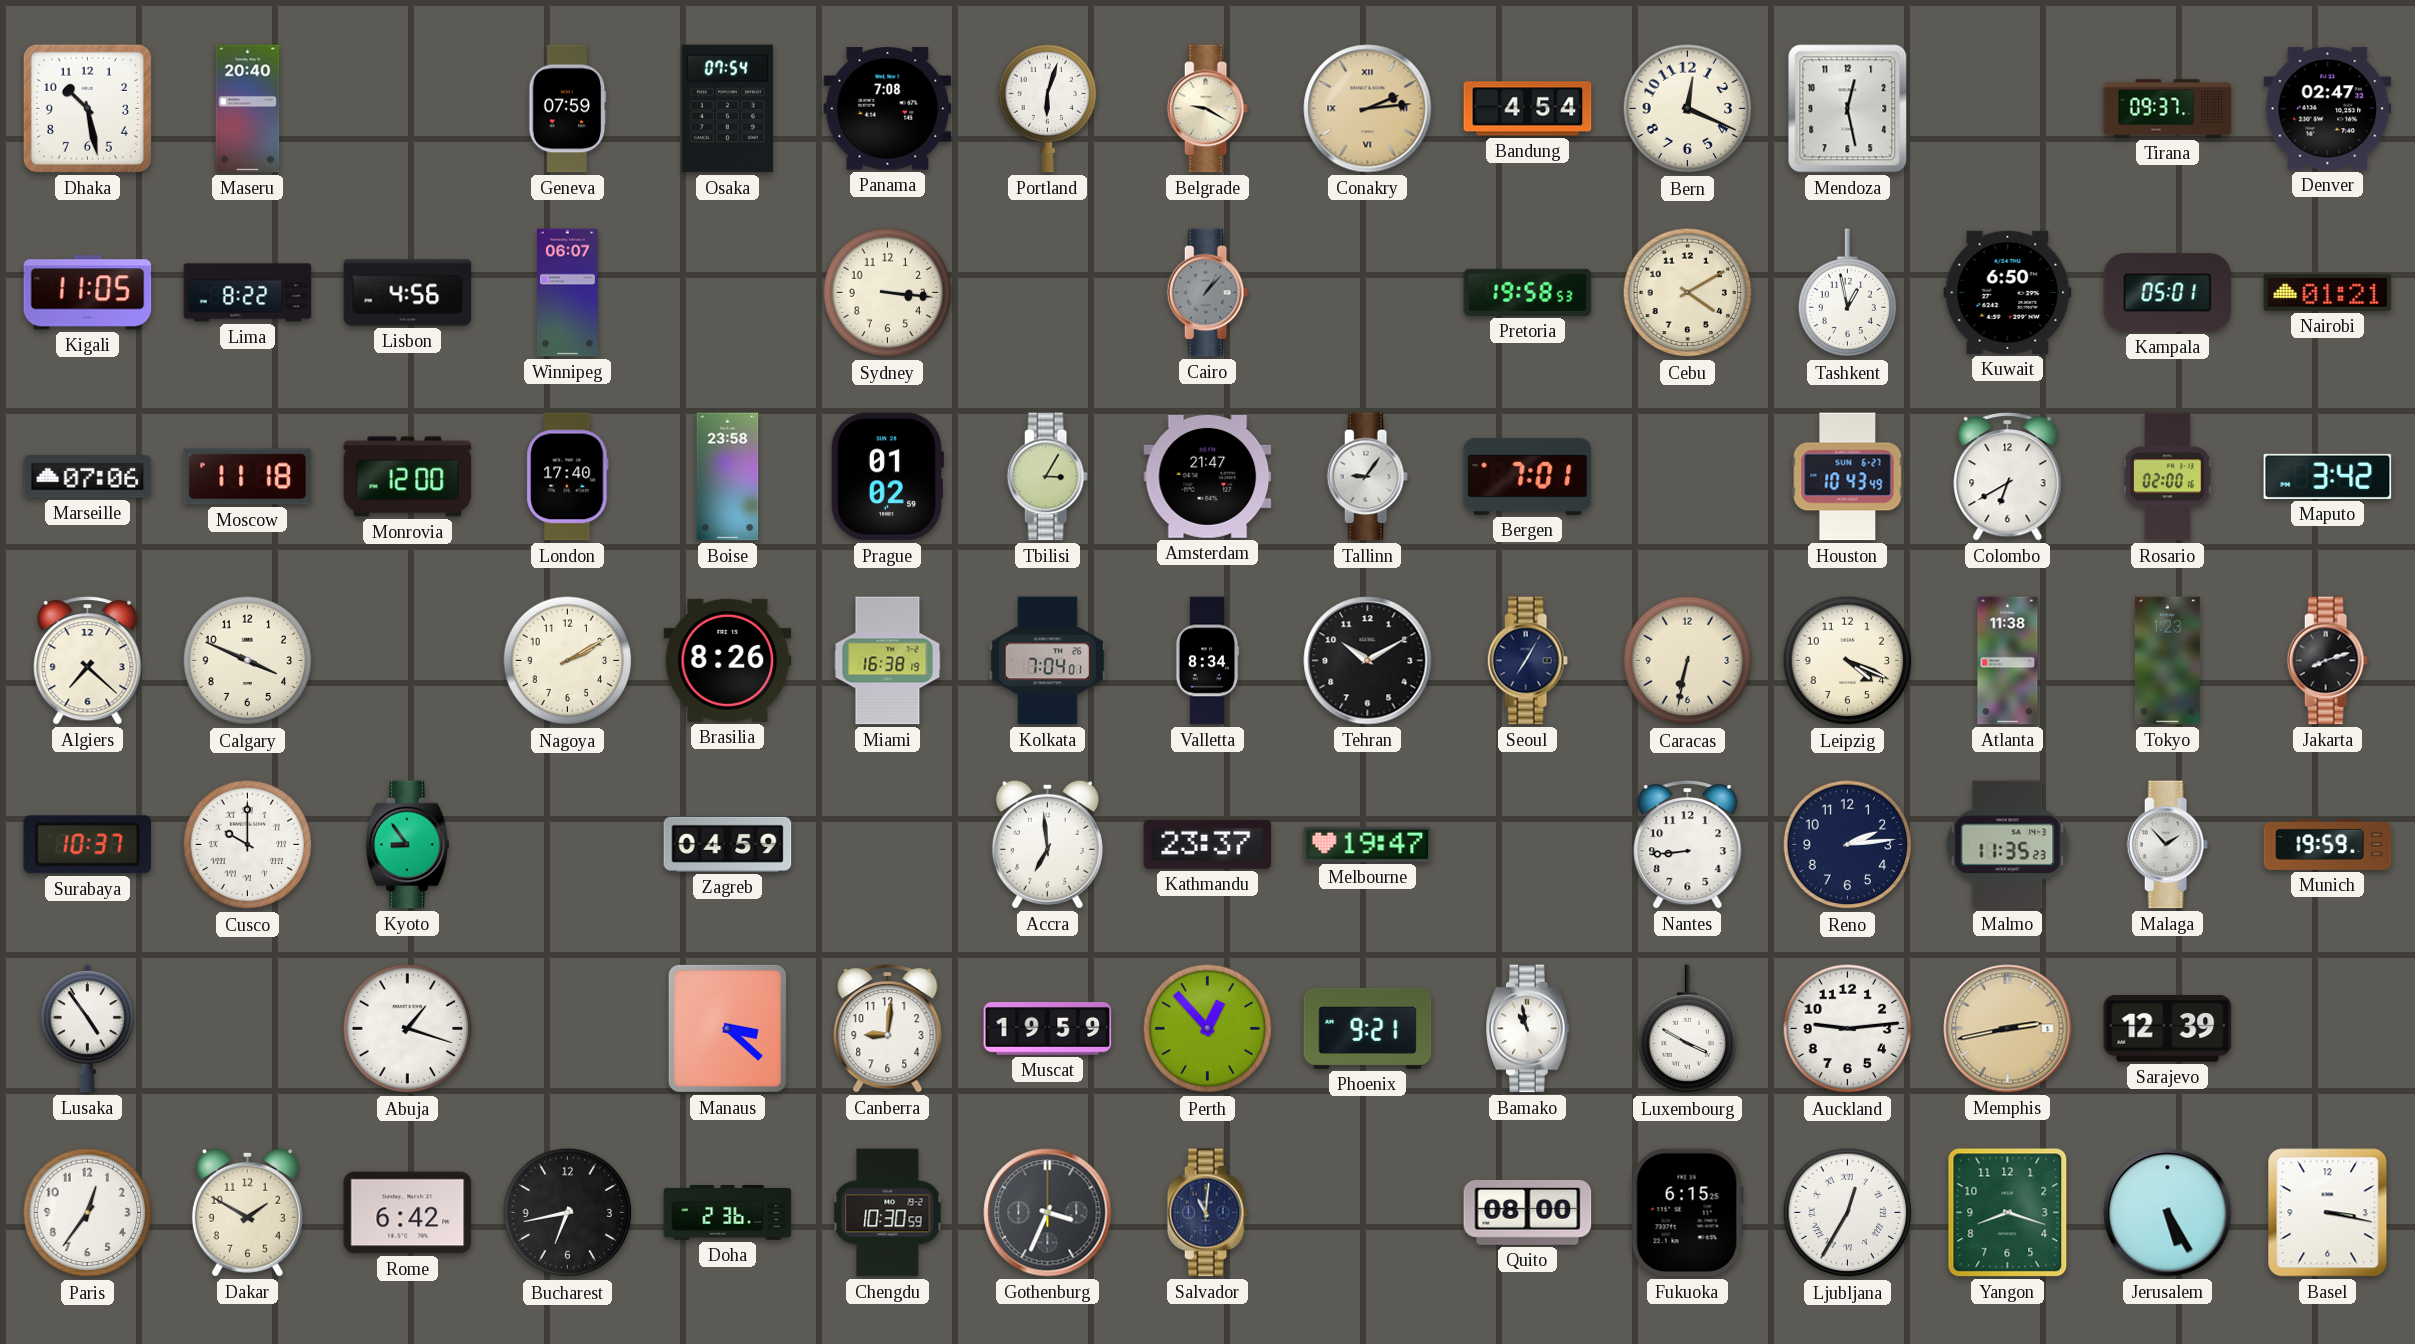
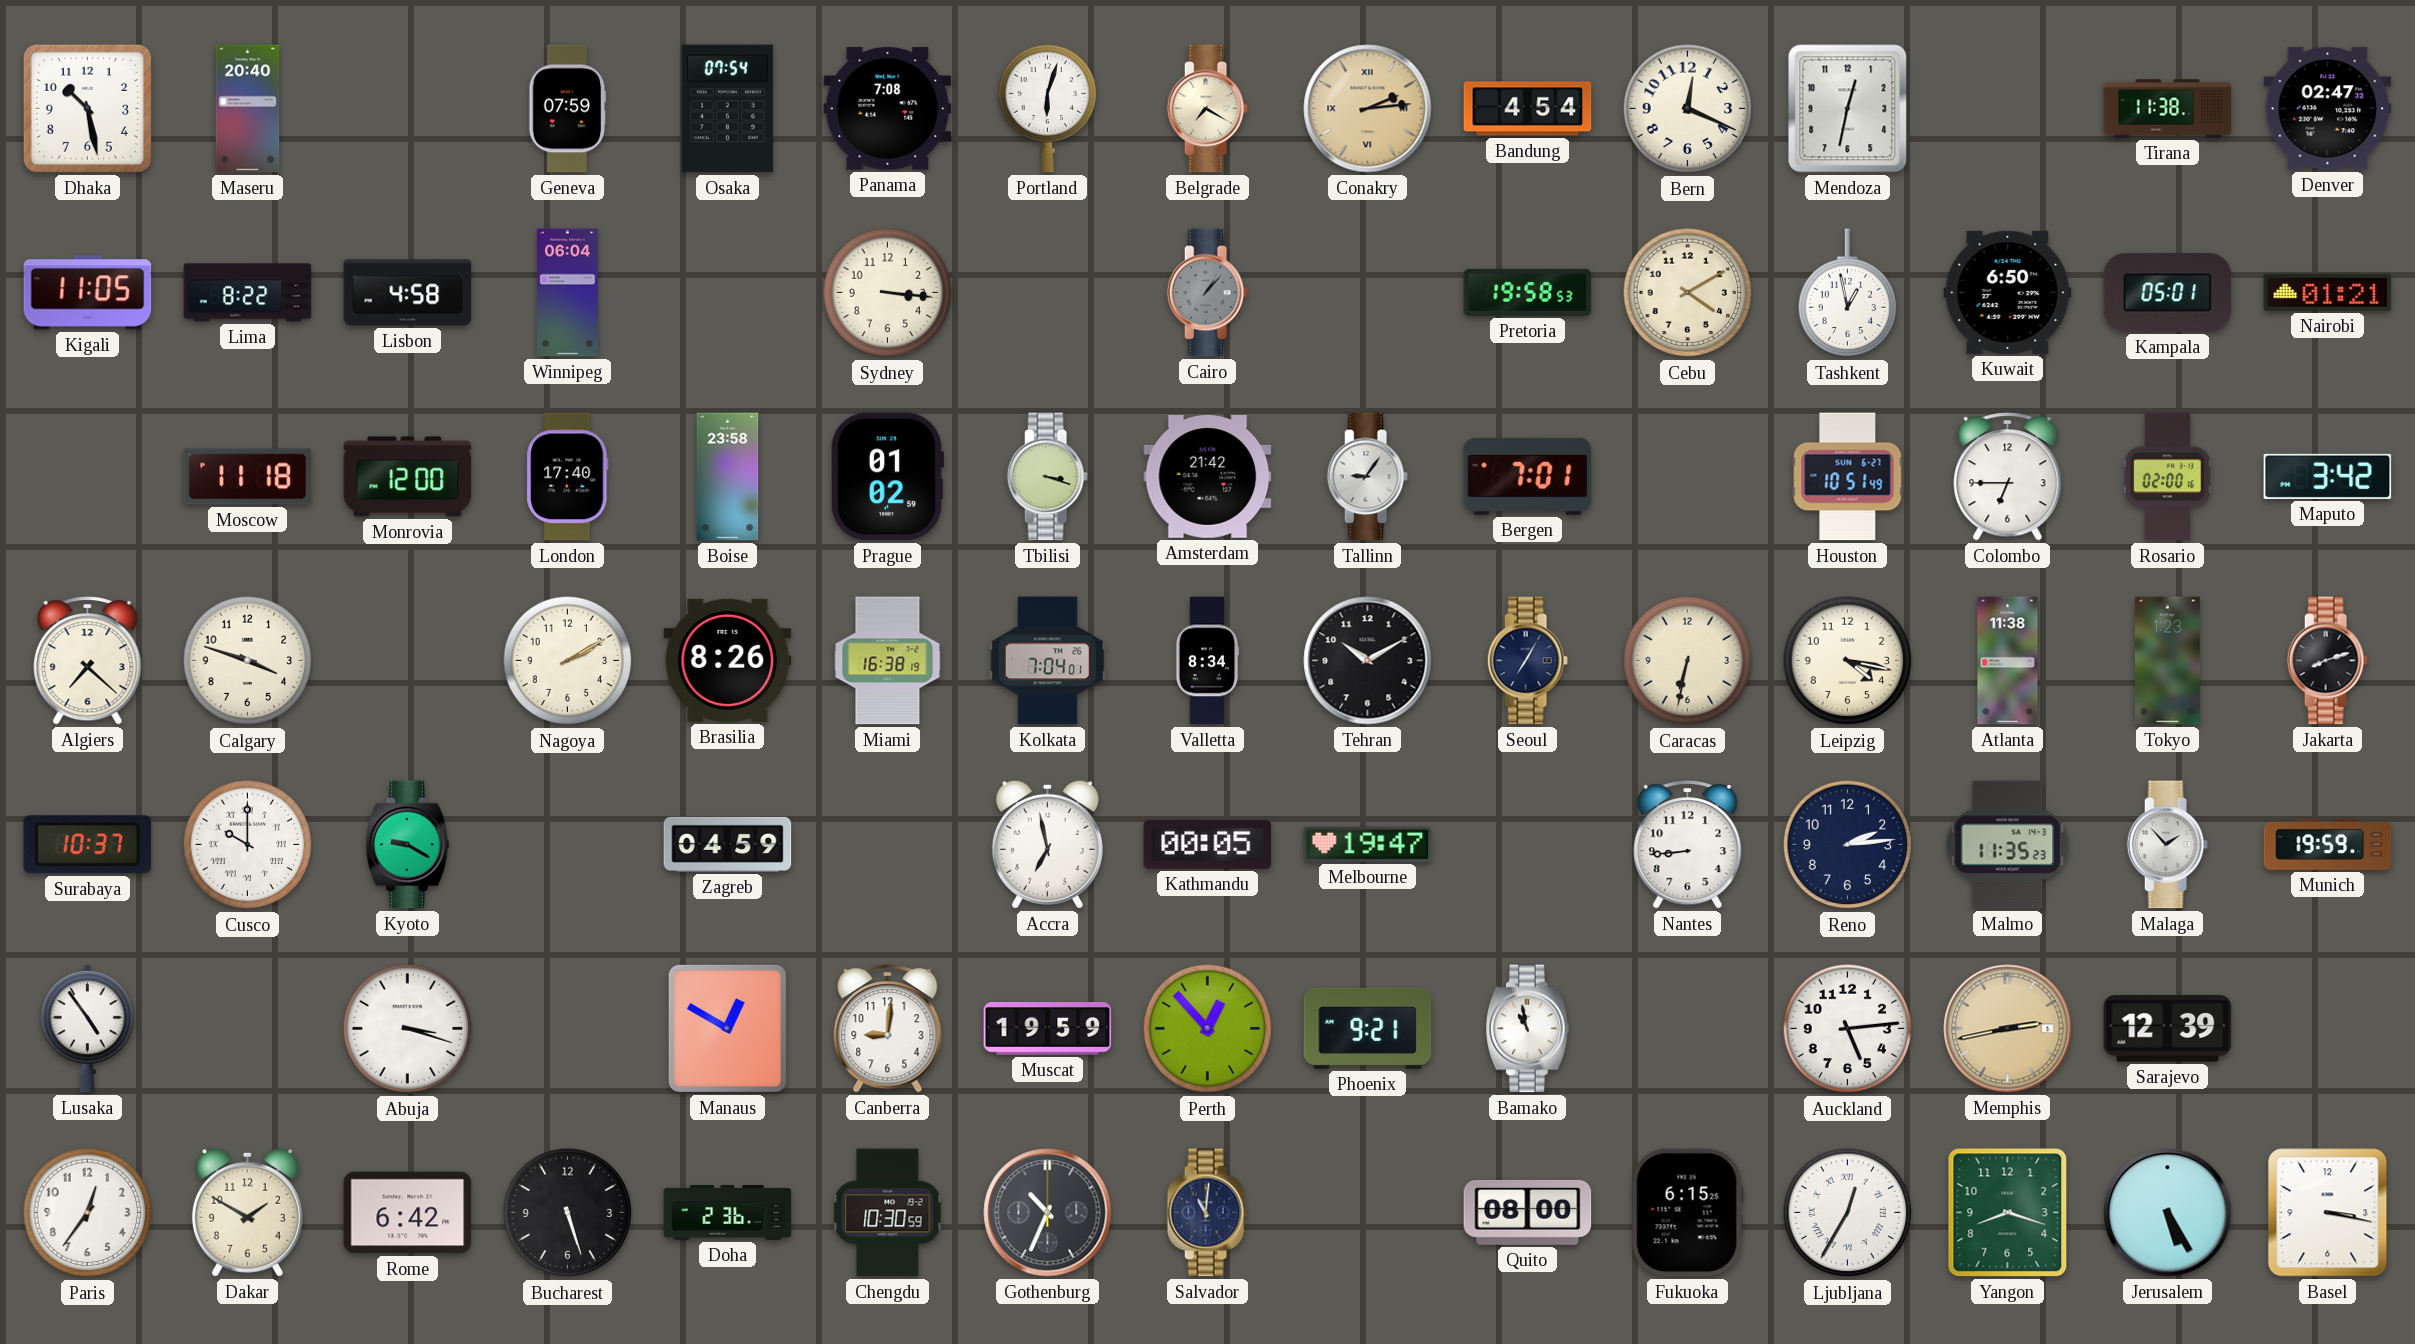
Belgrade: 9:20 -> 7:20 (1207, 109)
Mendoza: 12:28 -> 12:32 (1848, 109)
Tirana: 09:37 -> 11:38 (2168, 109)
Lisbon: 4:56 -> 4:58 (408, 293)
Winnipeg: 06:07 -> 06:04 (567, 293)
Marseille: 07:06 -> none (88, 477)
Tbilisi: 3:05 -> 3:18 (1047, 477)
Amsterdam: 21:47 -> 21:42 (1208, 476)
Houston: 10:43 -> 10:51 (1848, 477)
Colombo: 6:40 -> 6:45 (2008, 477)
Calgary: 3:49 -> 3:48 (248, 661)
Leipzig: 4:19 -> 4:17 (1848, 661)
Kyoto: 8:54 -> 9:20 (408, 845)
Accra: 6:59 -> 6:58 (1047, 844)
Kathmandu: 23:37 -> 00:05 (1208, 844)
Abuja: 1:18 -> 3:18 (408, 1029)
Manaus: 3:22 -> 12:50 (727, 1028)
Luxembourg: 3:50 -> none (1688, 1029)
Auckland: 9:14 -> 5:14 (1848, 1029)
Bucharest: 6:43 -> 5:27 (568, 1213)
Gothenburg: 3:34 -> 10:34 (1048, 1213)
